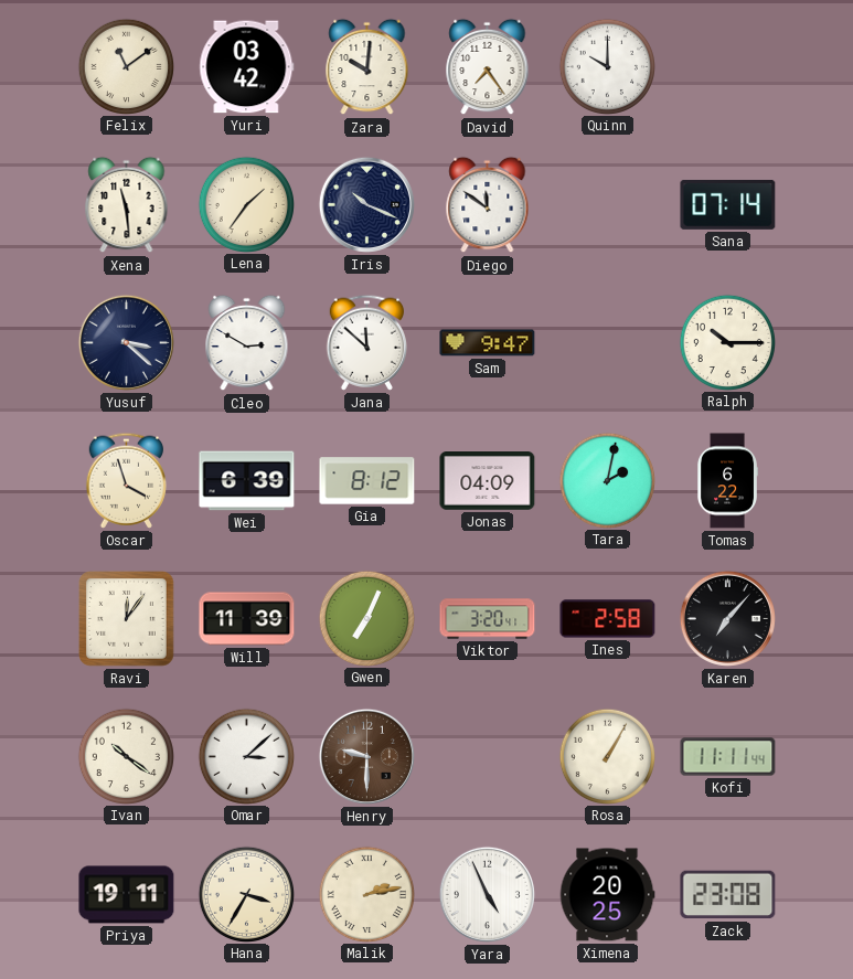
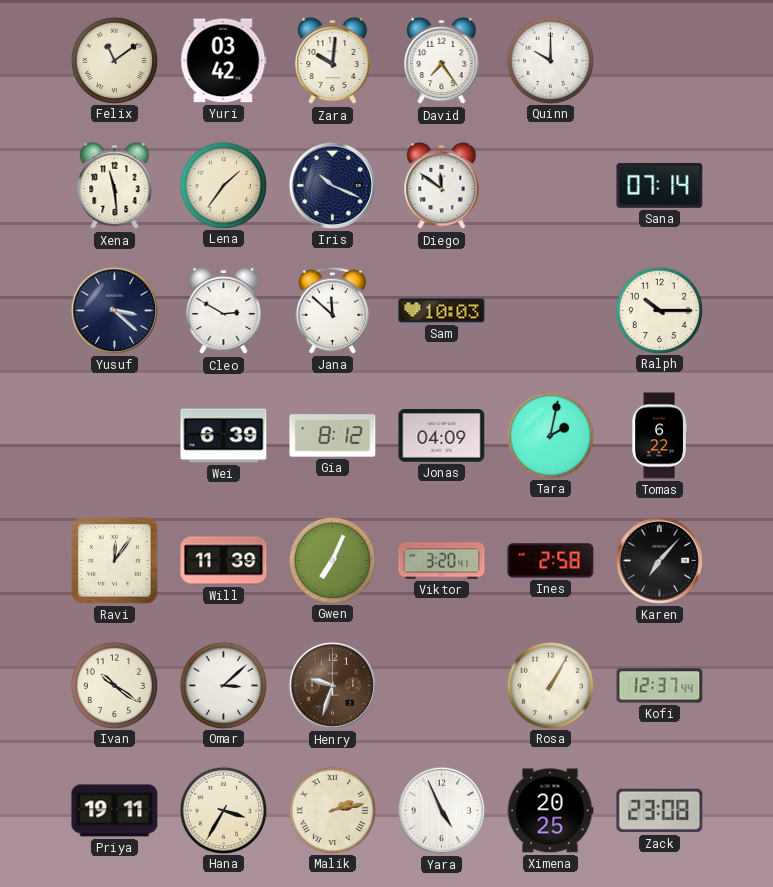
Sam: 9:47 -> 10:03 (442, 311)
Oscar: 3:57 -> none (127, 480)
Henry: 9:30 -> 9:33 (332, 685)
Kofi: 11:11 -> 12:37 (660, 686)
